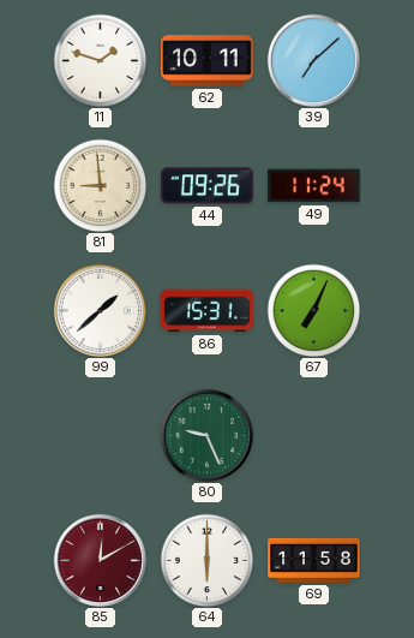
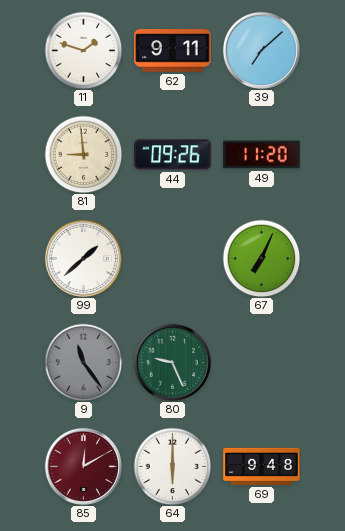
62: 10:11 -> 9:11 (173, 51)
49: 11:24 -> 11:20 (262, 155)
86: 15:31 -> none (208, 311)
9: none -> 11:24 (83, 362)
69: 11:58 -> 9:48 (262, 466)
